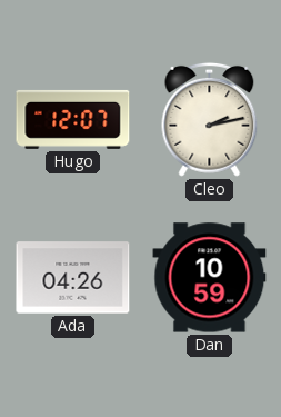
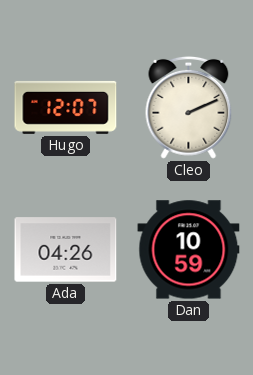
Cleo: 2:13 -> 2:11 (189, 107)
